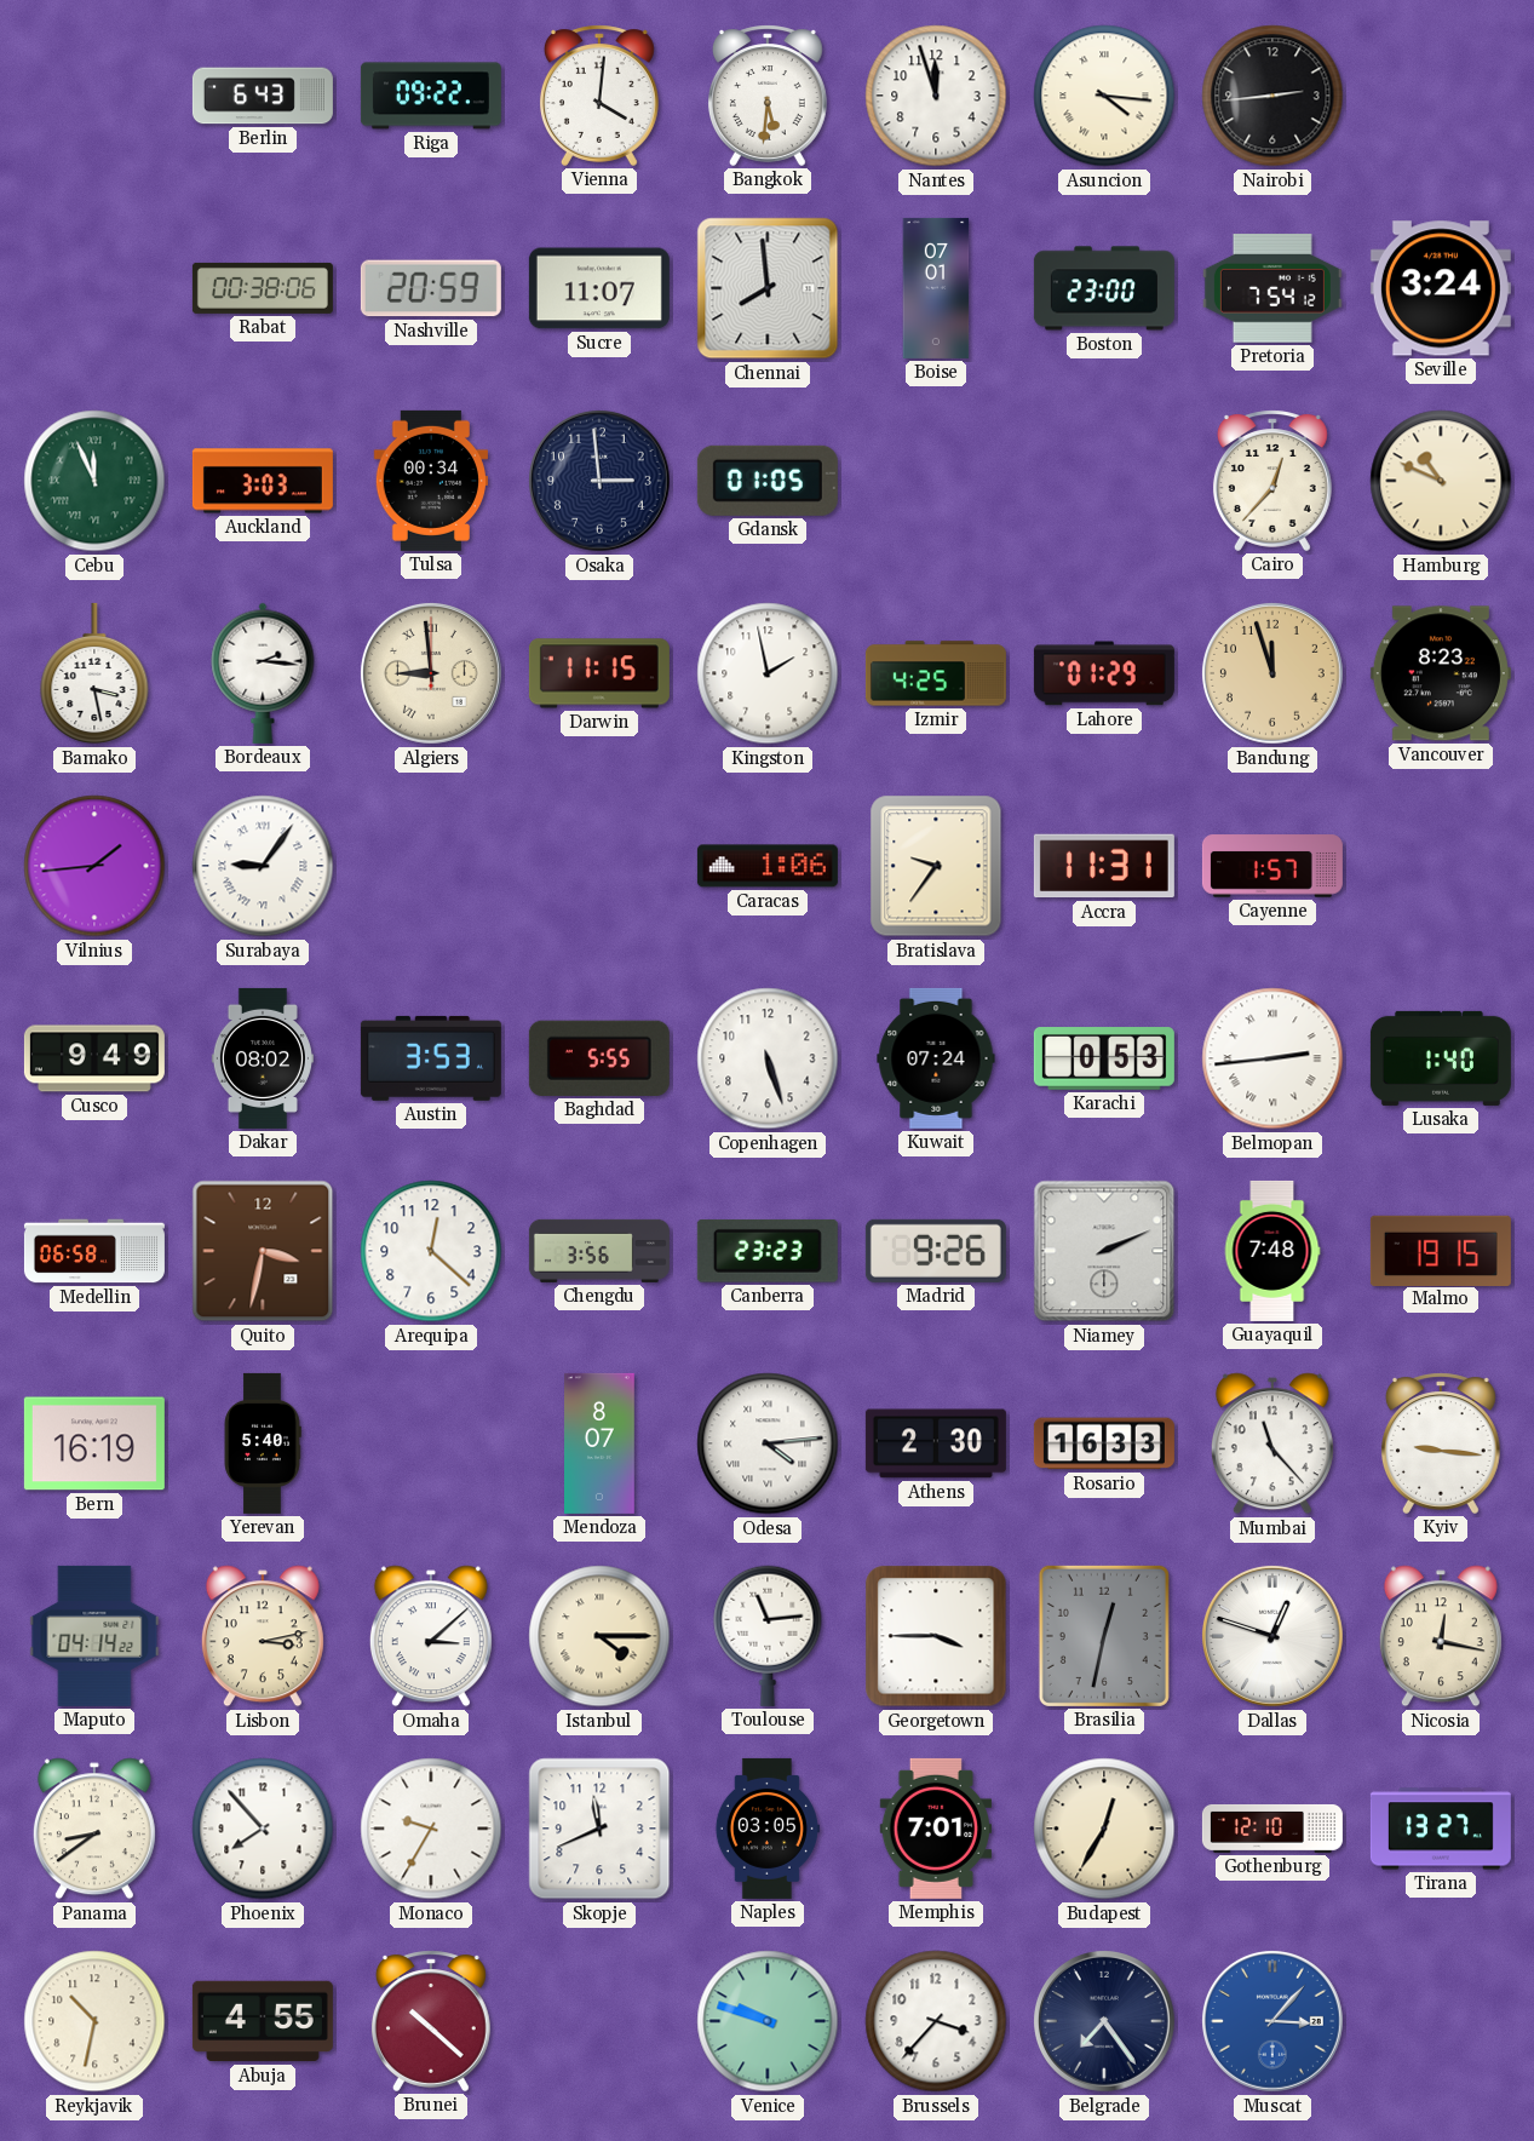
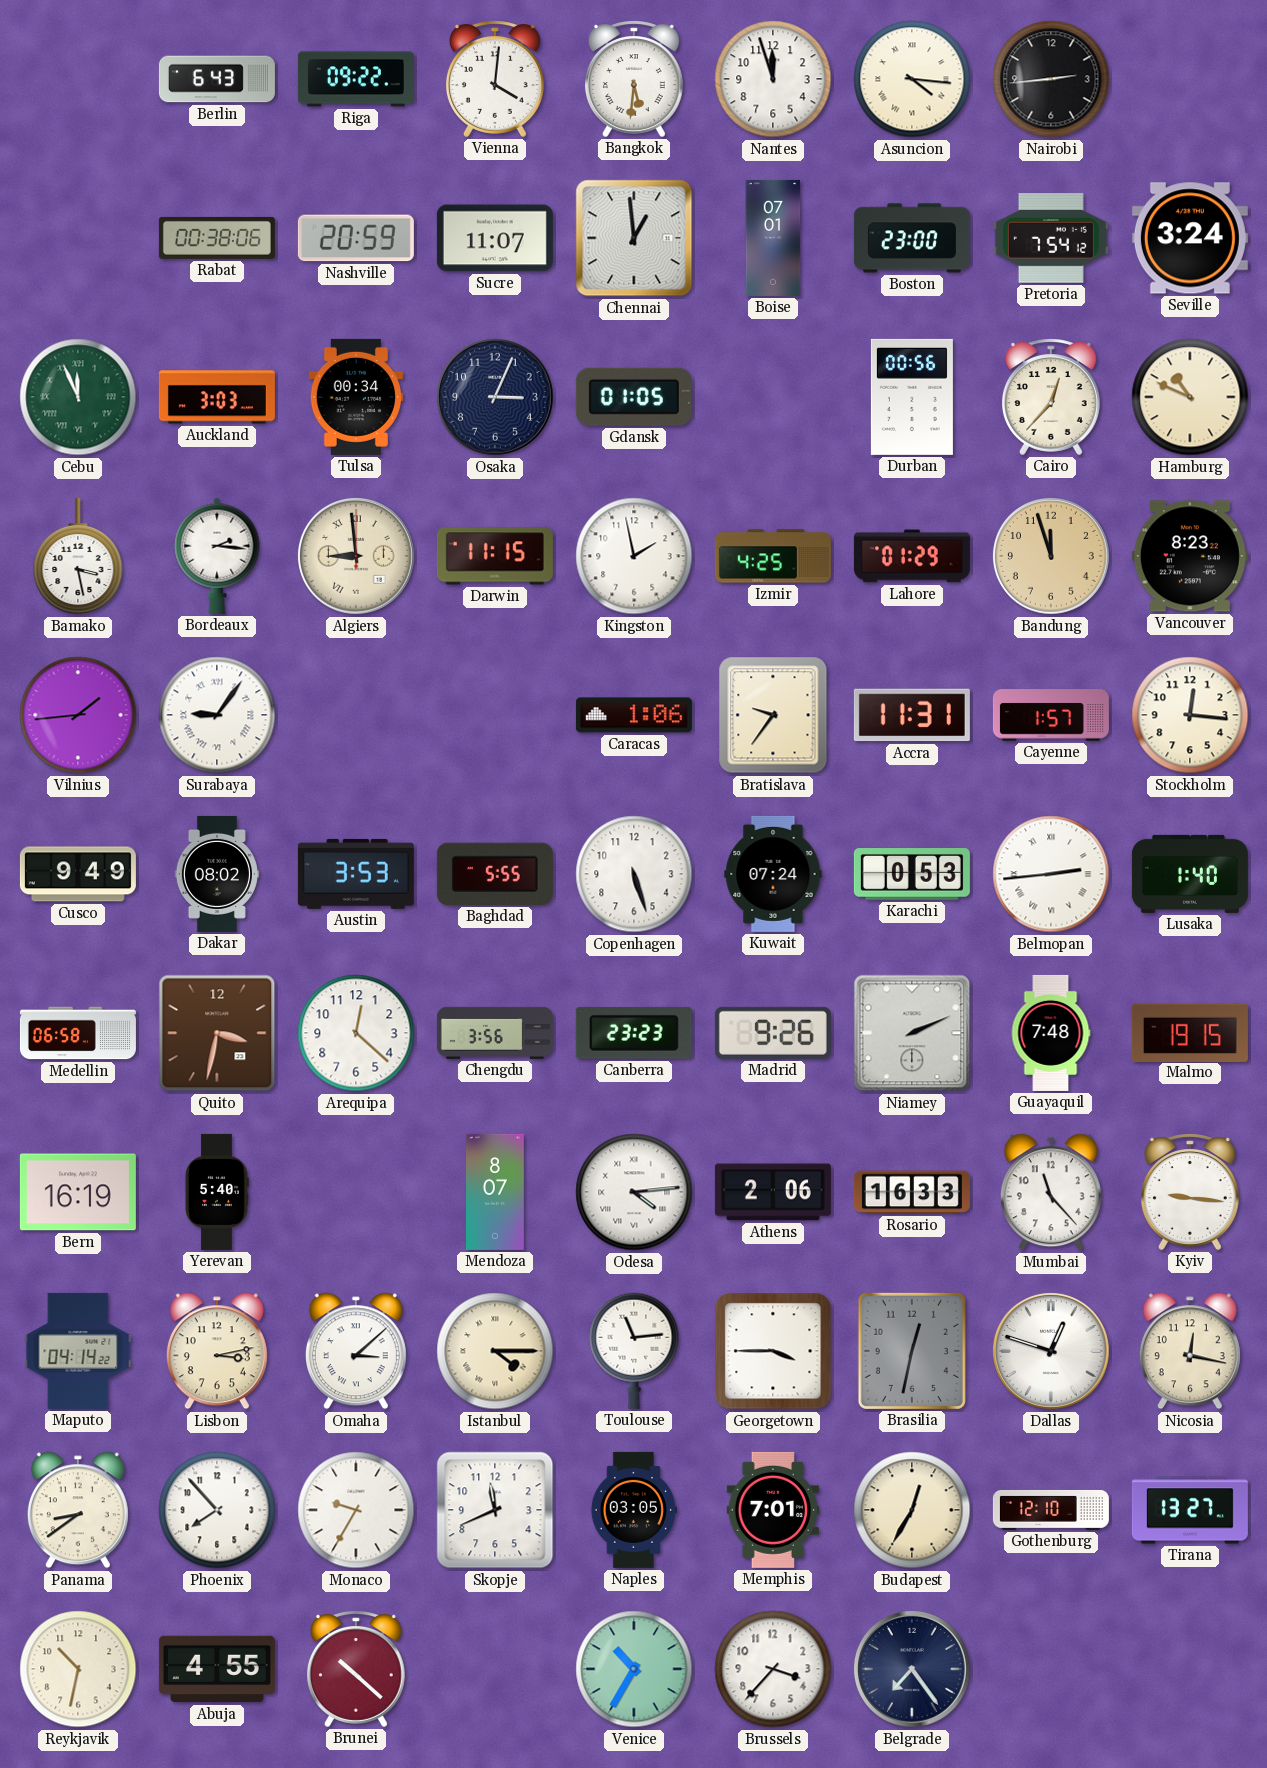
Chennai: 7:59 -> 12:59 (634, 238)
Osaka: 2:59 -> 3:04 (495, 397)
Durban: none -> 00:56 (912, 397)
Stockholm: none -> 12:16 (1190, 715)
Athens: 2:30 -> 2:06 (773, 1192)
Venice: 9:48 -> 10:35 (634, 1669)
Muscat: 3:07 -> none (1272, 2021)
